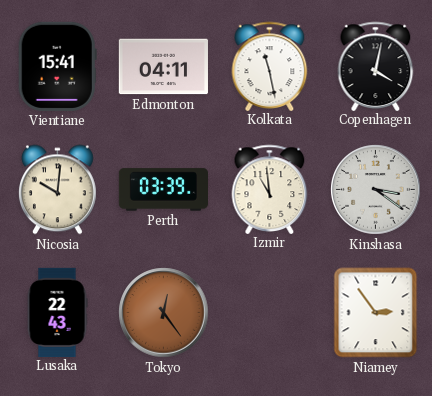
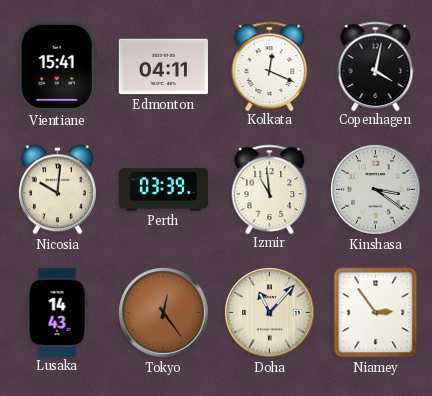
Kolkata: 11:28 -> 12:19 (270, 66)
Lusaka: 22:43 -> 14:43 (57, 312)
Doha: none -> 11:07 (270, 313)
